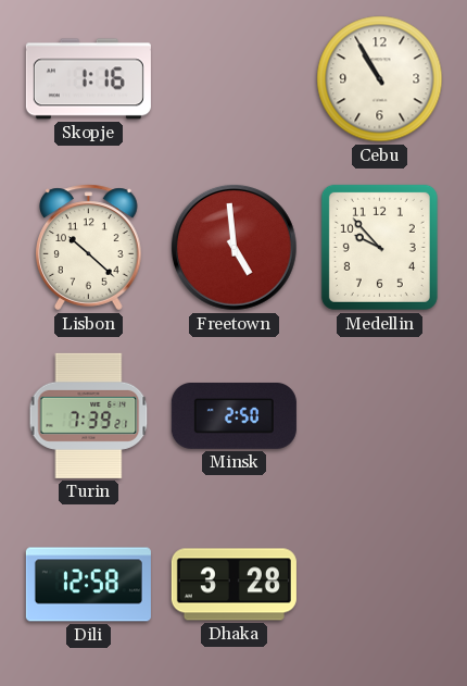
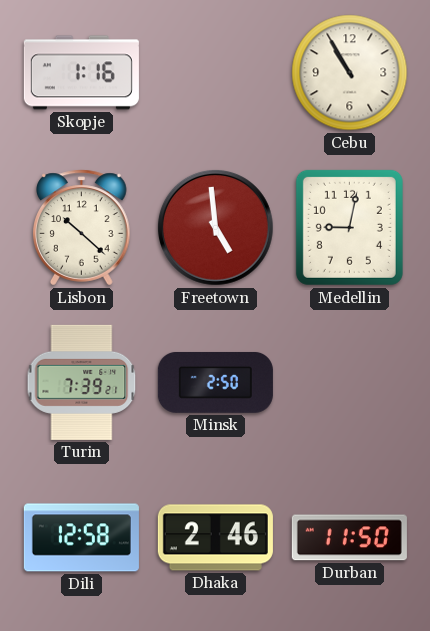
Medellin: 9:53 -> 9:02 (349, 227)
Dhaka: 3:28 -> 2:46 (215, 538)
Durban: none -> 11:50 (349, 538)
